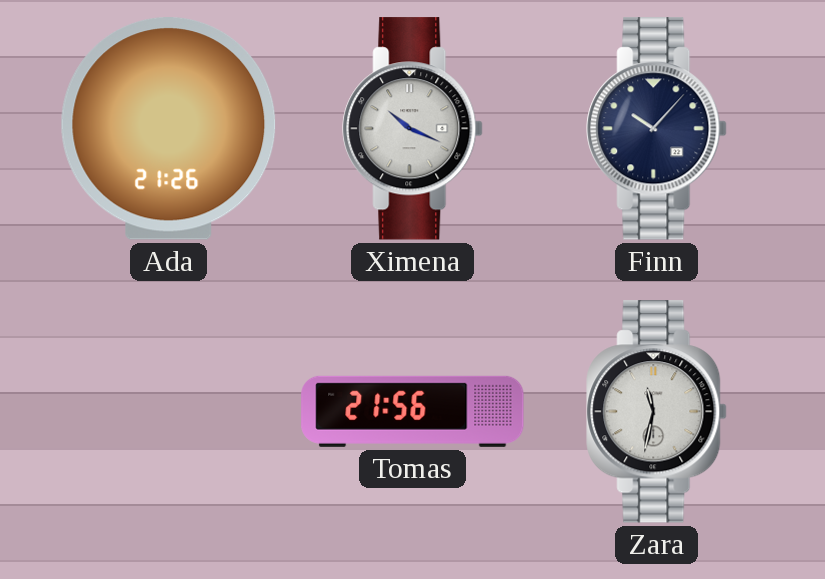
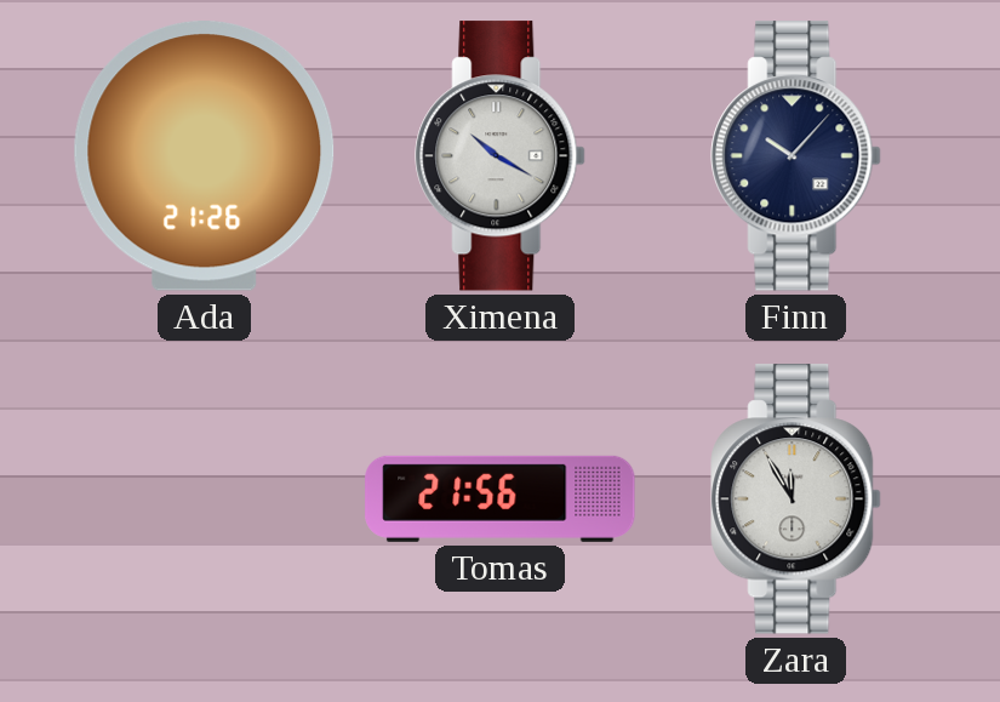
Ximena: 10:19 -> 10:20 (501, 156)
Zara: 11:32 -> 11:55 (796, 500)
